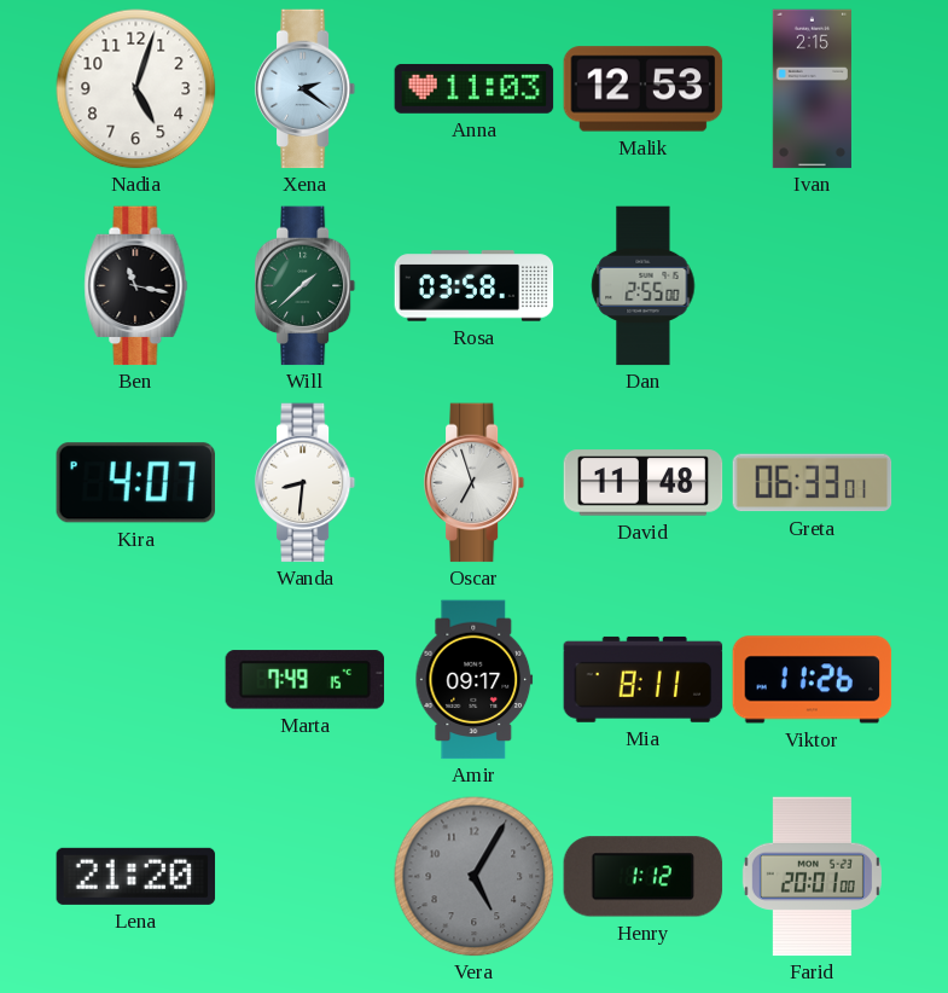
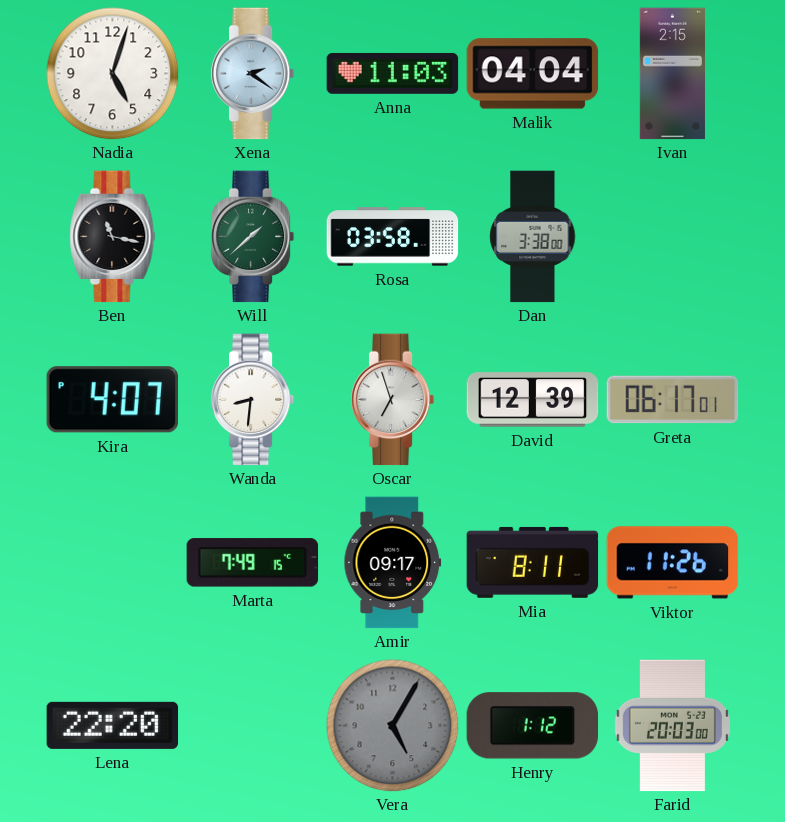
Malik: 12:53 -> 04:04 (533, 74)
Dan: 2:55 -> 3:38 (533, 237)
David: 11:48 -> 12:39 (533, 400)
Greta: 06:33 -> 06:17 (673, 400)
Lena: 21:20 -> 22:20 (113, 725)
Farid: 20:01 -> 20:03 (672, 726)
